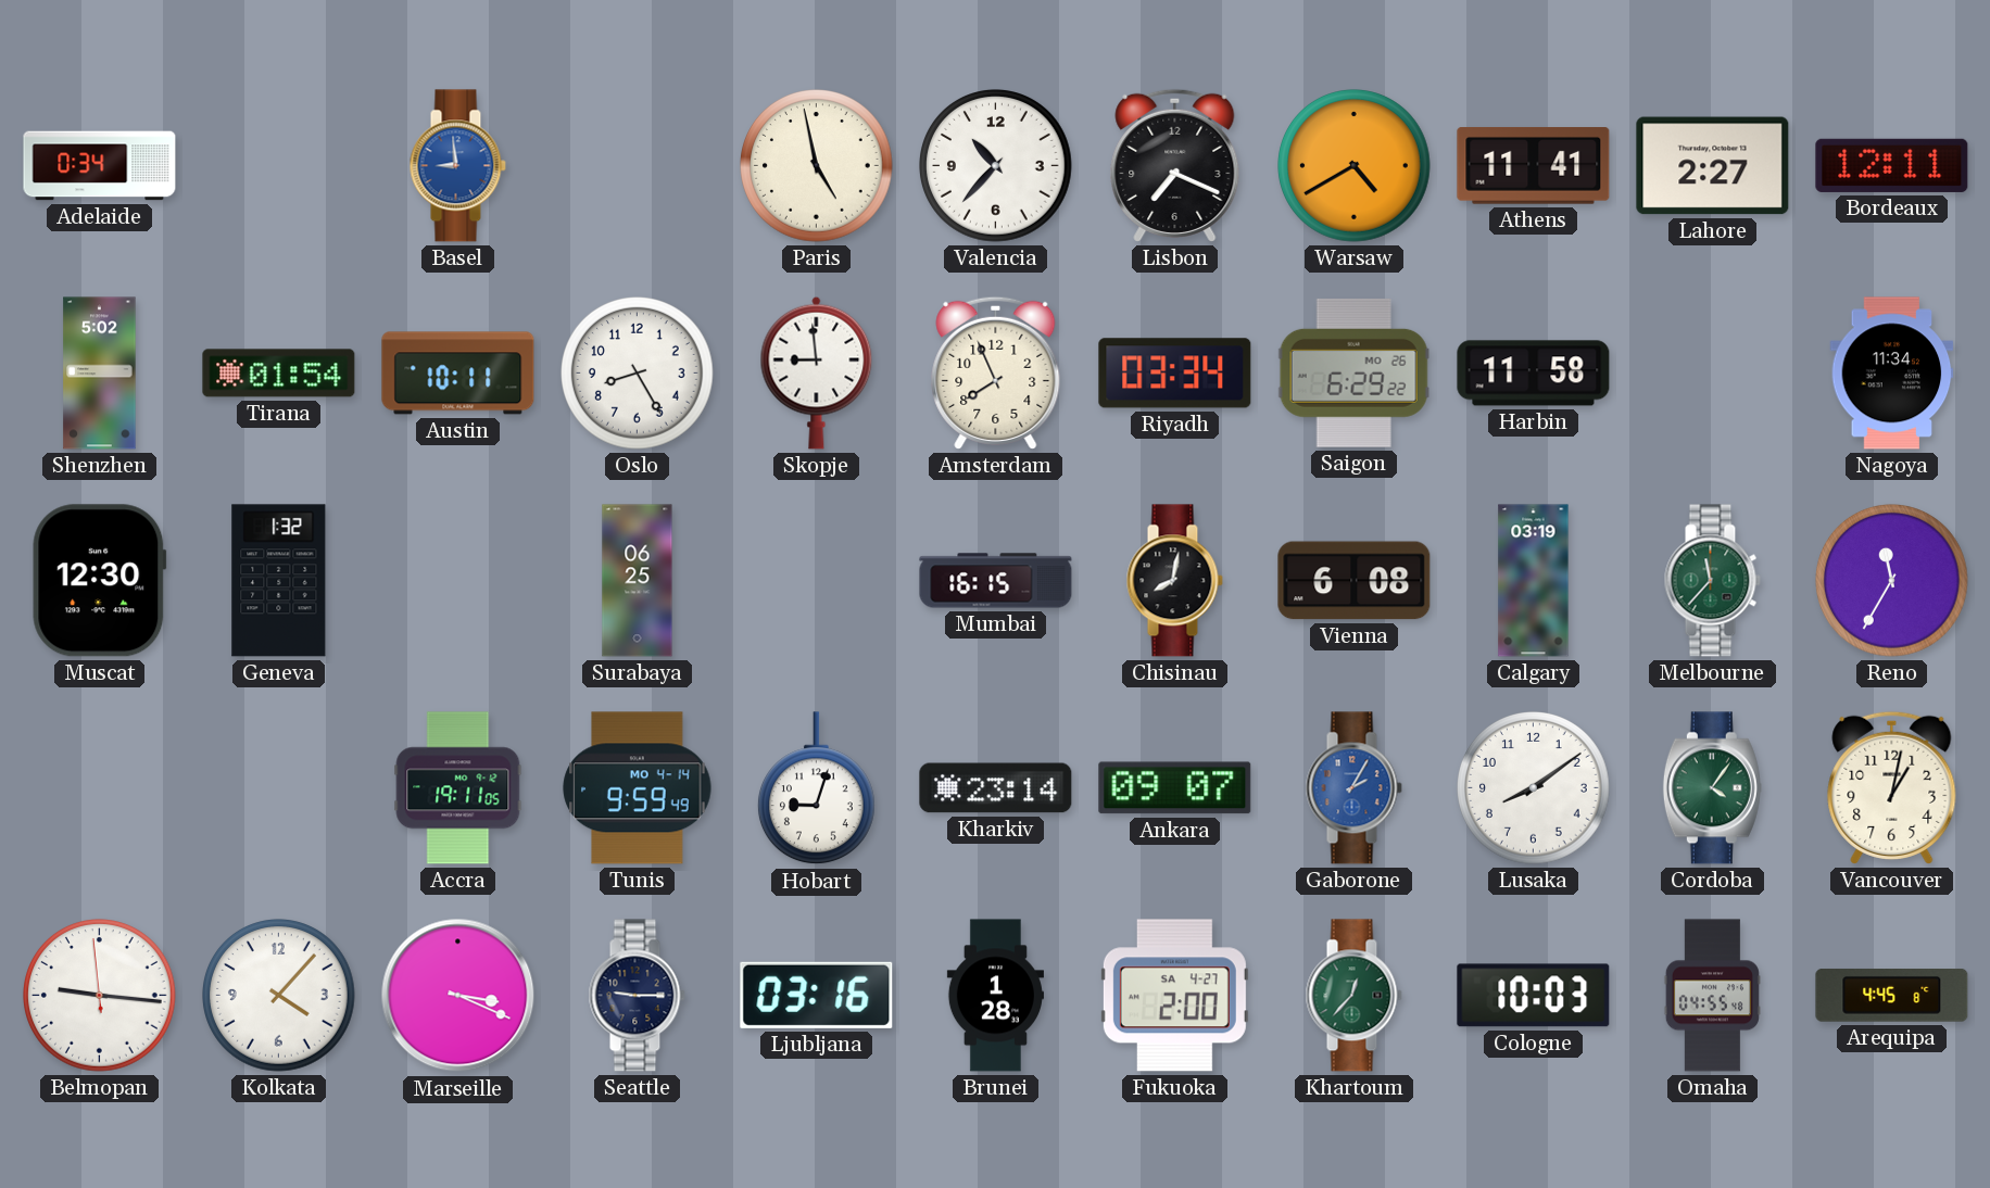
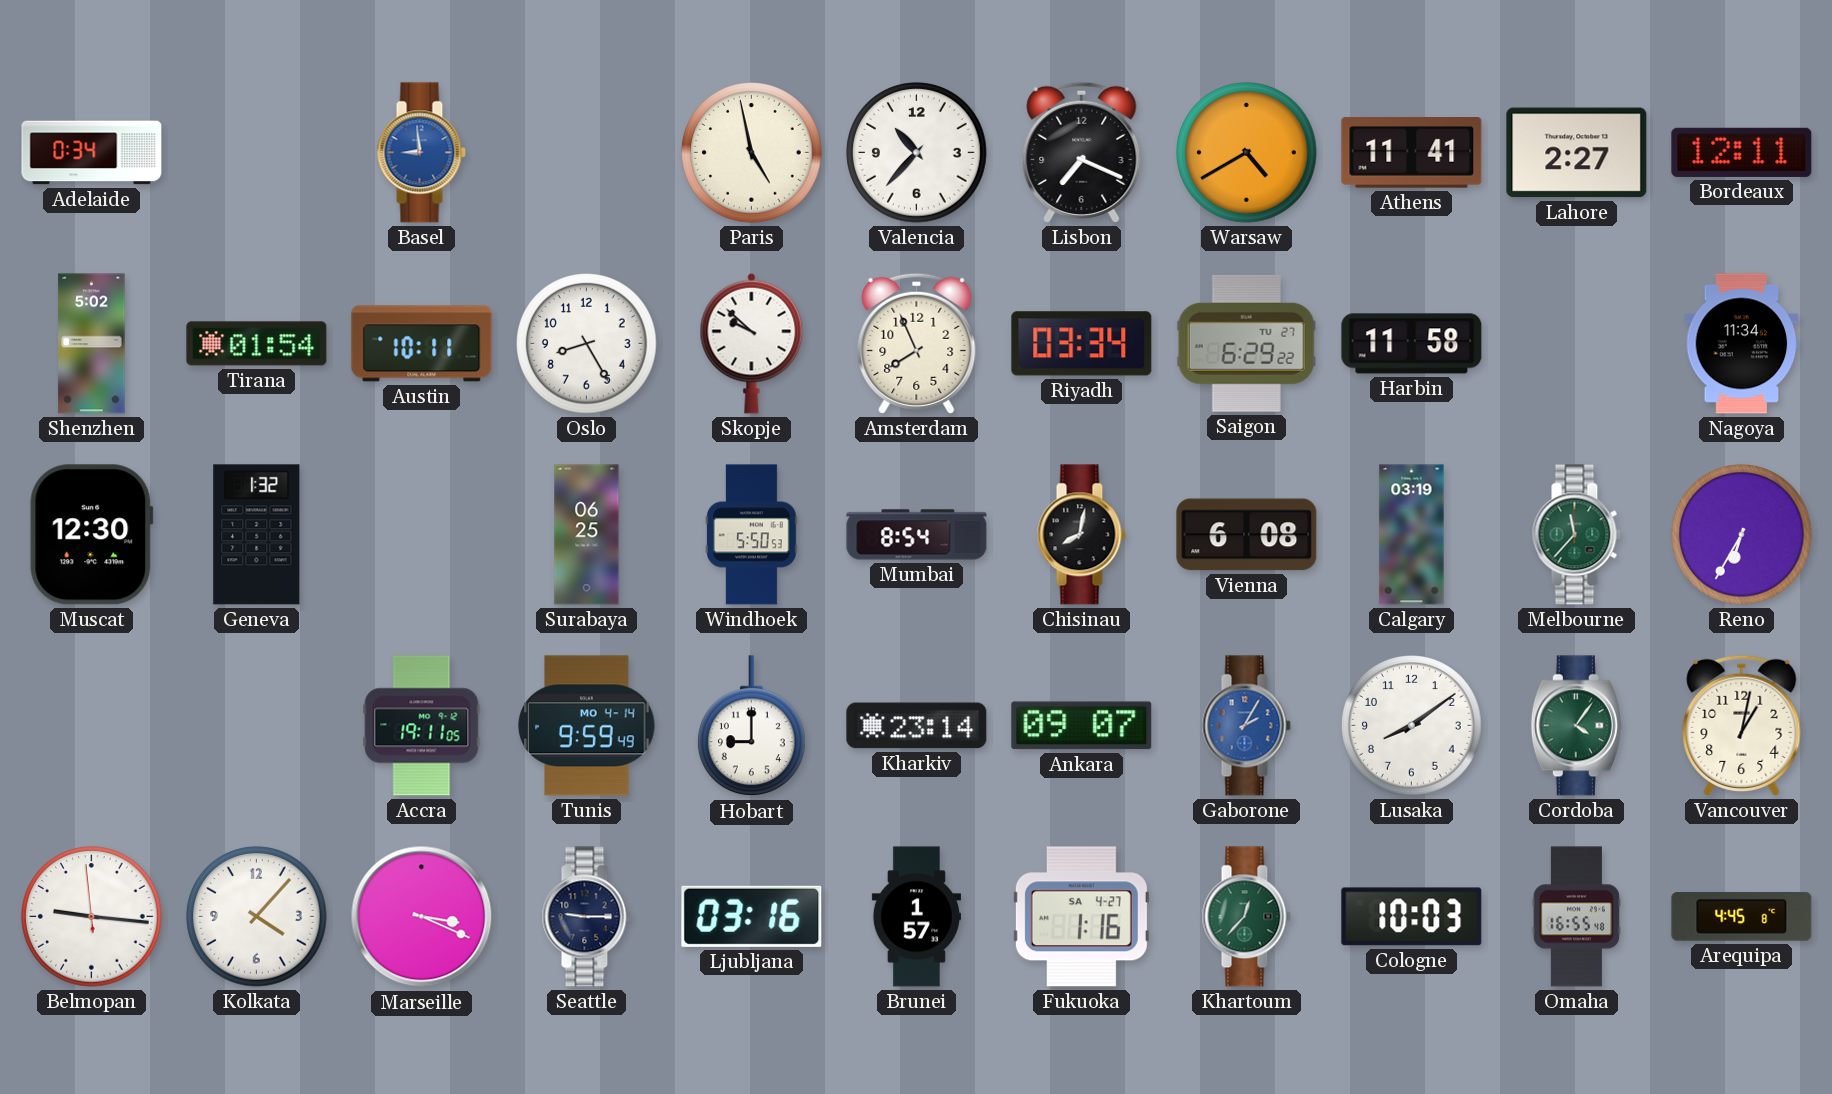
Skopje: 8:59 -> 9:52 (752, 343)
Saigon date: MO 26 -> TU 27 (1246, 343)
Windhoek: none -> 5:50 (752, 535)
Mumbai: 16:15 -> 8:54 (917, 535)
Reno: 11:35 -> 6:35 (1742, 535)
Hobart: 9:03 -> 9:00 (751, 726)
Brunei: 1:28 -> 1:57 (916, 917)
Fukuoka: 2:00 -> 1:16 (1081, 917)
Omaha: 04:55 -> 16:55 (1576, 917)
